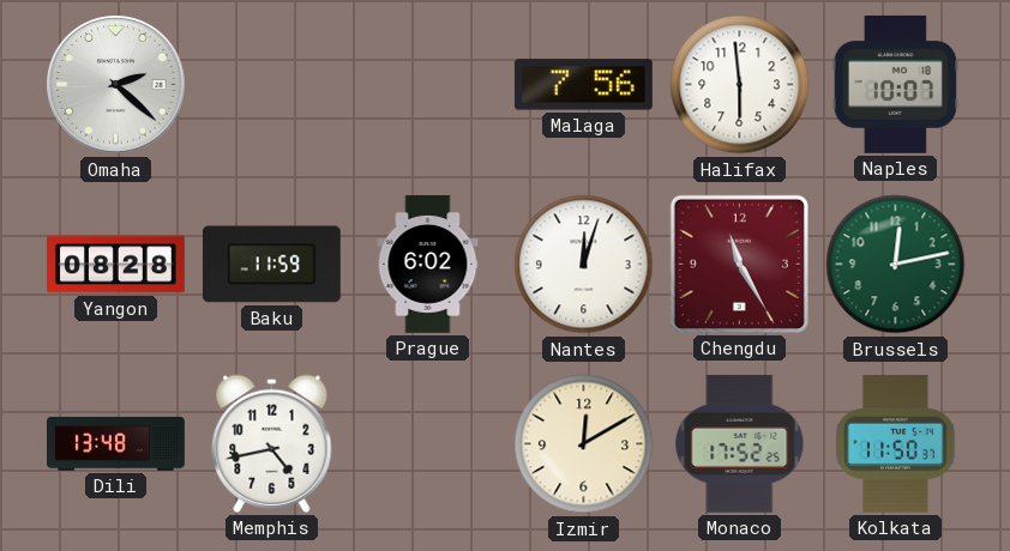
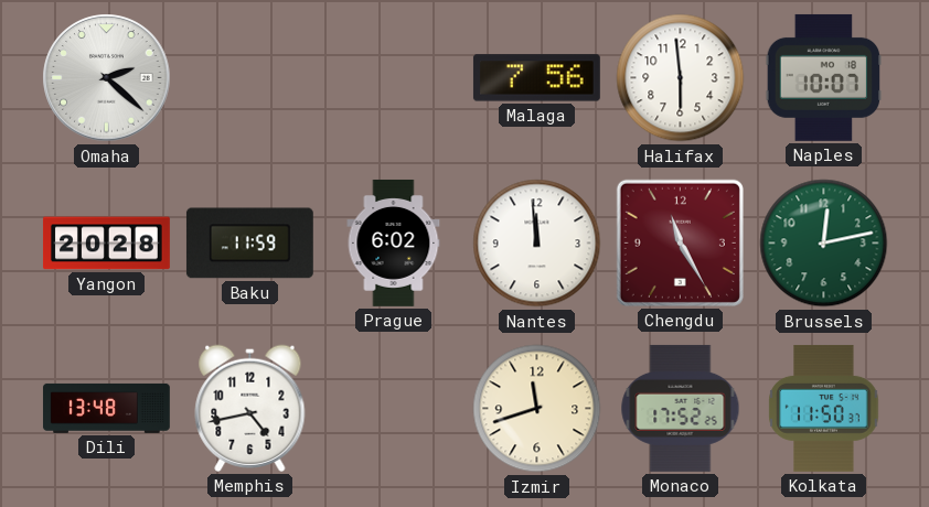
Yangon: 08:28 -> 20:28 (106, 244)
Nantes: 12:03 -> 11:59 (537, 244)
Izmir: 12:10 -> 11:42 (537, 409)
